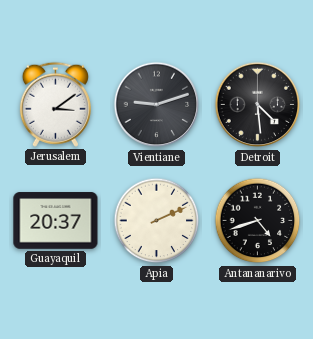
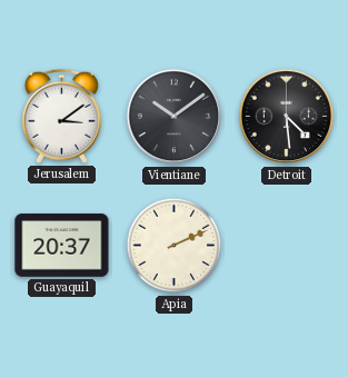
Vientiane: 9:12 -> 10:09 (175, 117)
Antananarivo: 4:42 -> none (258, 221)
